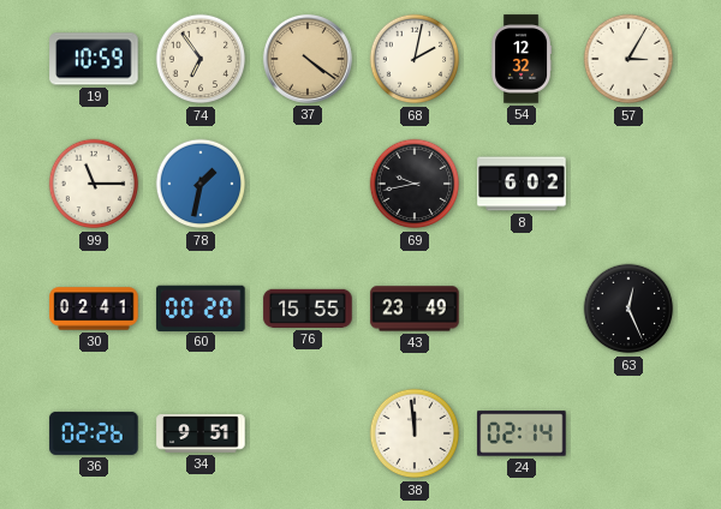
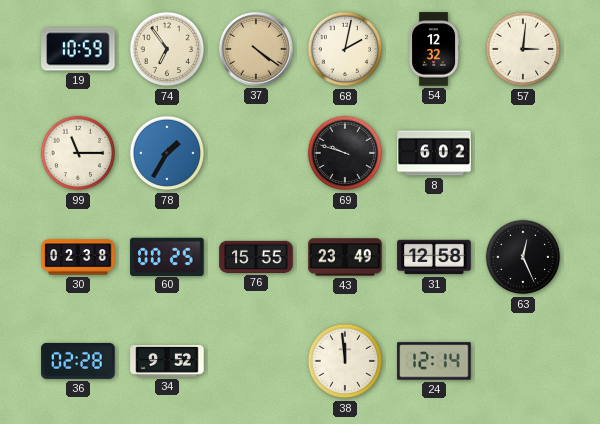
57: 3:05 -> 3:01 (523, 49)
78: 1:32 -> 1:35 (167, 153)
69: 9:43 -> 9:48 (345, 153)
30: 02:41 -> 02:38 (78, 257)
60: 00:20 -> 00:25 (167, 256)
31: none -> 12:58 (434, 257)
36: 02:26 -> 02:28 (78, 361)
34: 9:51 -> 9:52 (167, 361)
24: 02:14 -> 12:14 (434, 361)
